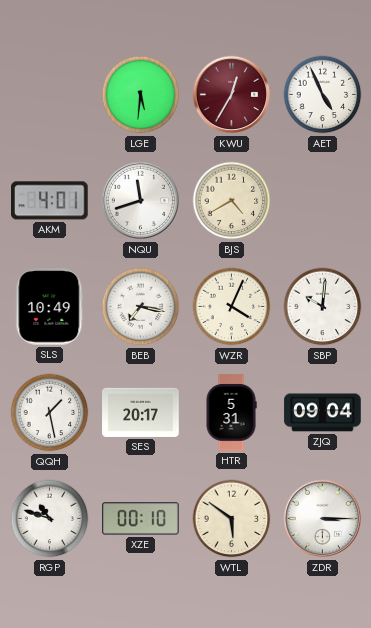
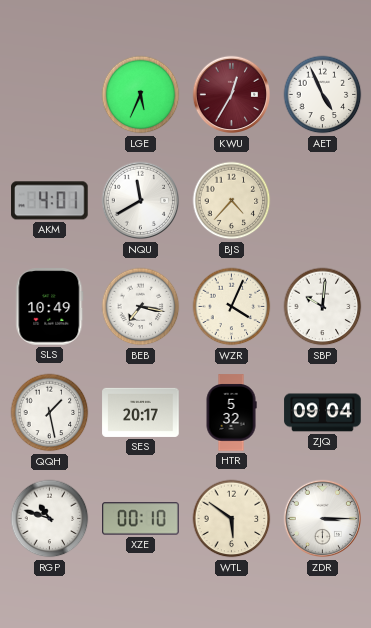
LGE: 5:31 -> 5:34 (141, 95)
NQU: 11:42 -> 11:40 (141, 201)
BJS: 4:40 -> 4:37 (232, 201)
HTR: 5:31 -> 5:32 (231, 413)
